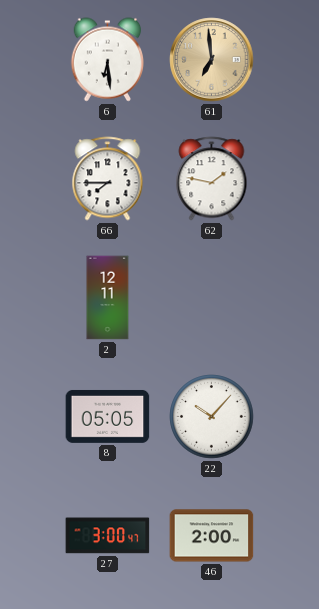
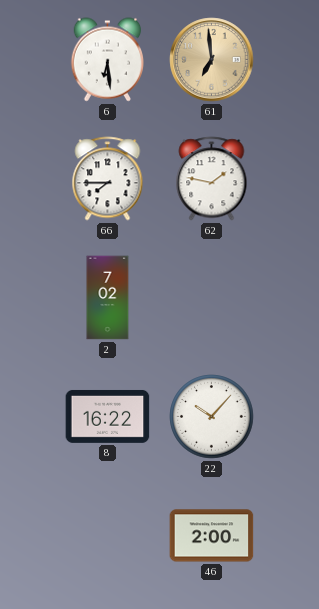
2: 12:11 -> 7:02 (108, 298)
8: 05:05 -> 16:22 (108, 416)
27: 3:00 -> none (108, 536)
